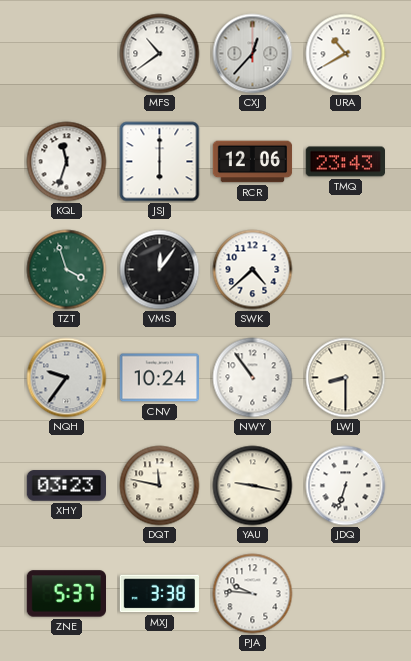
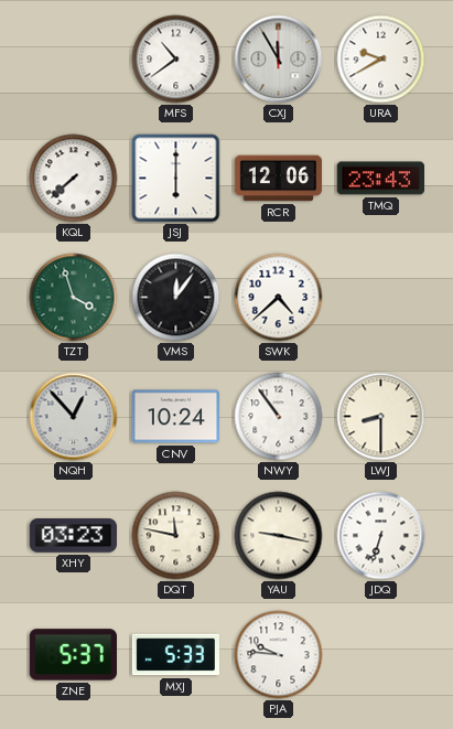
CXJ: 12:37 -> 11:55 (279, 60)
URA: 10:40 -> 9:40 (381, 60)
KQL: 11:33 -> 7:38 (74, 179)
NQH: 9:36 -> 12:53 (74, 417)
MXJ: 3:38 -> 5:33 (175, 655)
